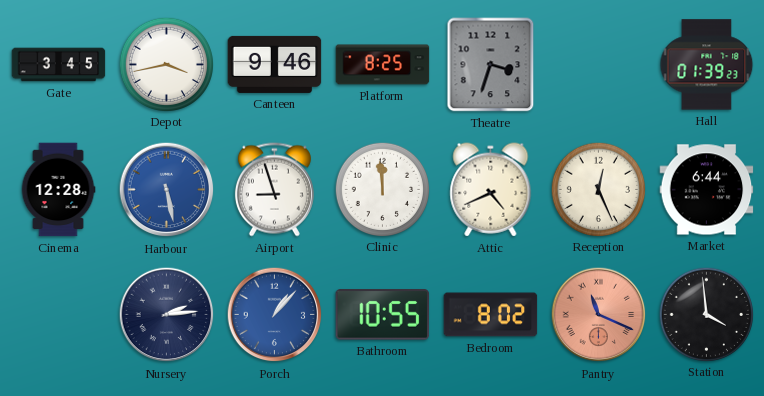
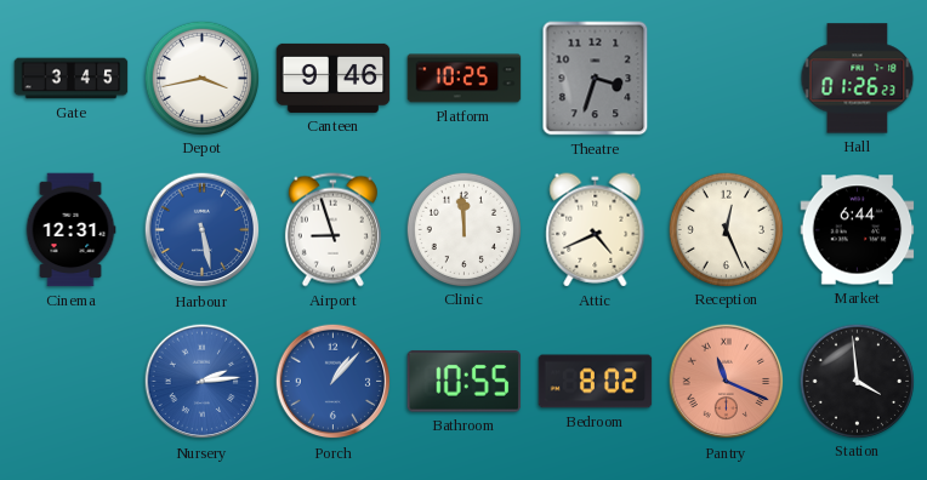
Platform: 8:25 -> 10:25 (465, 79)
Hall: 01:39 -> 01:26 (858, 79)
Cinema: 12:28 -> 12:31 (70, 230)
Nursery dial: navy -> blue (203, 382)
